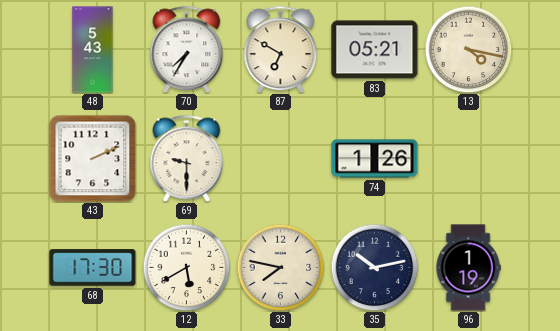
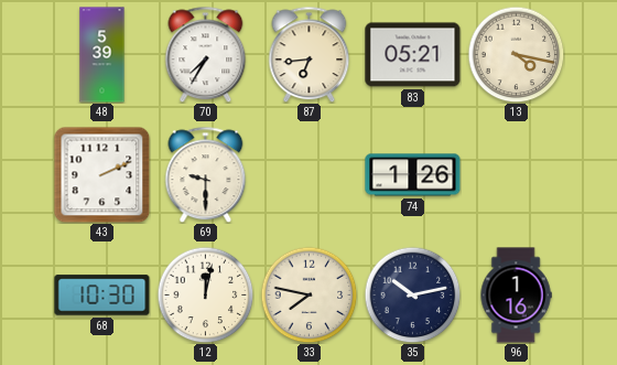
48: 5:43 -> 5:39 (102, 55)
87: 6:50 -> 6:44 (310, 54)
68: 17:30 -> 10:30 (102, 296)
12: 5:40 -> 12:02 (205, 294)
96: 1:19 -> 1:16 (516, 296)
